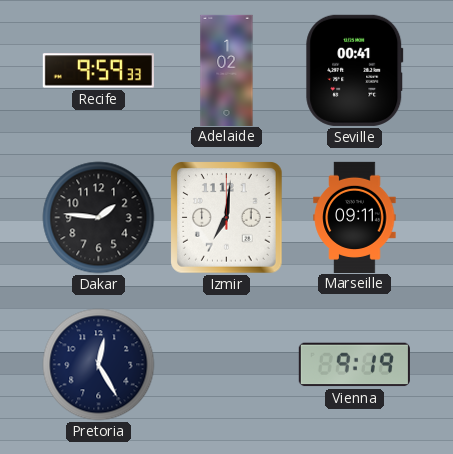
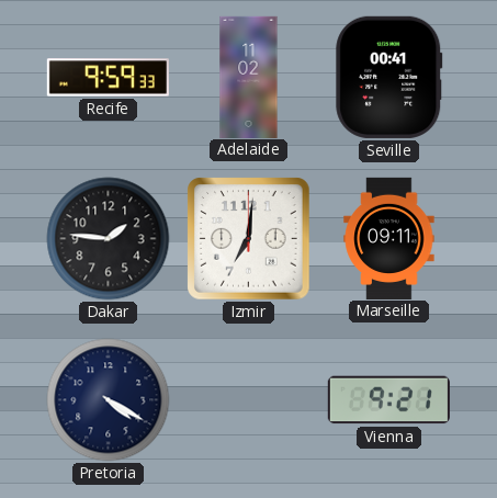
Adelaide: 1:02 -> 11:02 (249, 77)
Pretoria: 12:25 -> 4:20 (109, 400)
Vienna: 9:19 -> 9:21 (388, 400)
